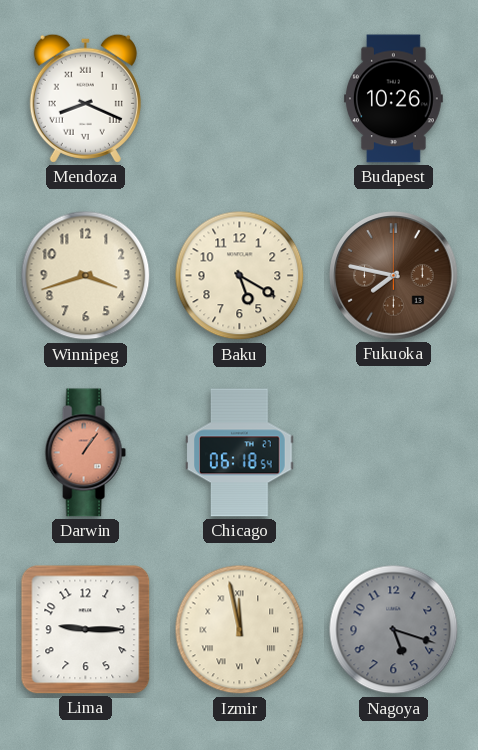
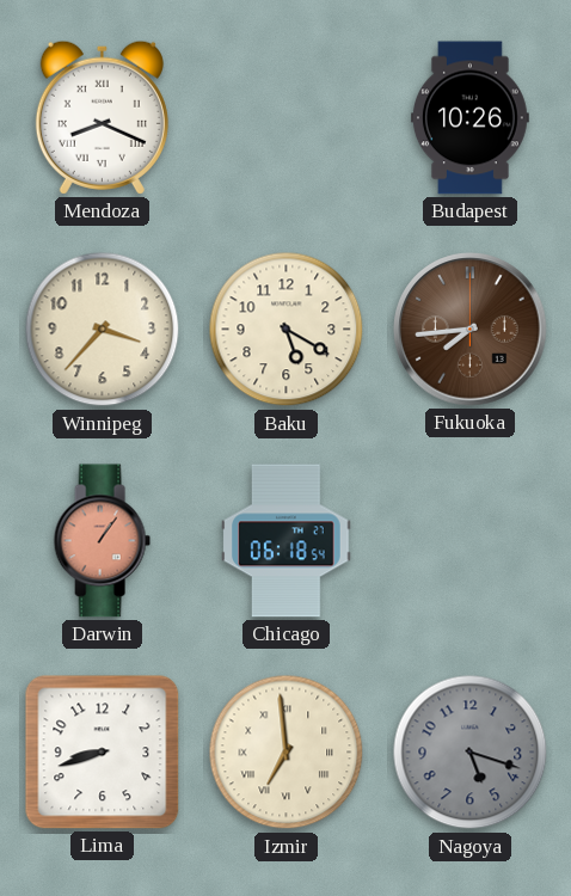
Winnipeg: 3:42 -> 3:37 (103, 330)
Fukuoka: 7:47 -> 7:44 (471, 330)
Lima: 9:15 -> 8:42 (103, 753)
Izmir: 11:58 -> 6:59 (287, 753)
